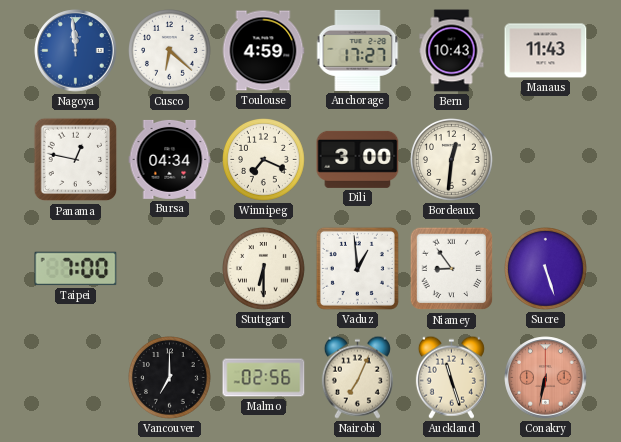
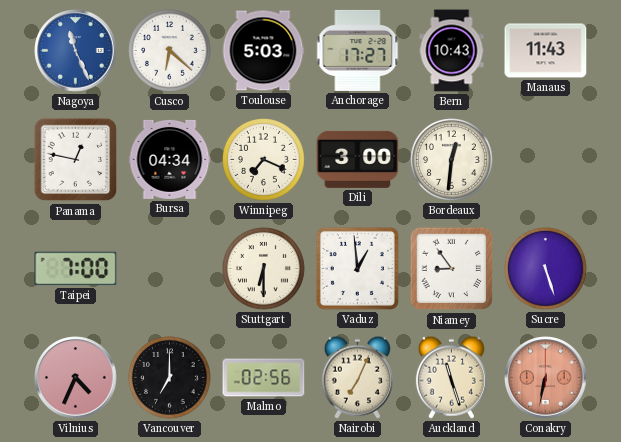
Nagoya: 11:59 -> 11:26 (76, 51)
Toulouse: 4:59 -> 5:03 (263, 51)
Vilnius: none -> 4:34 (76, 378)
